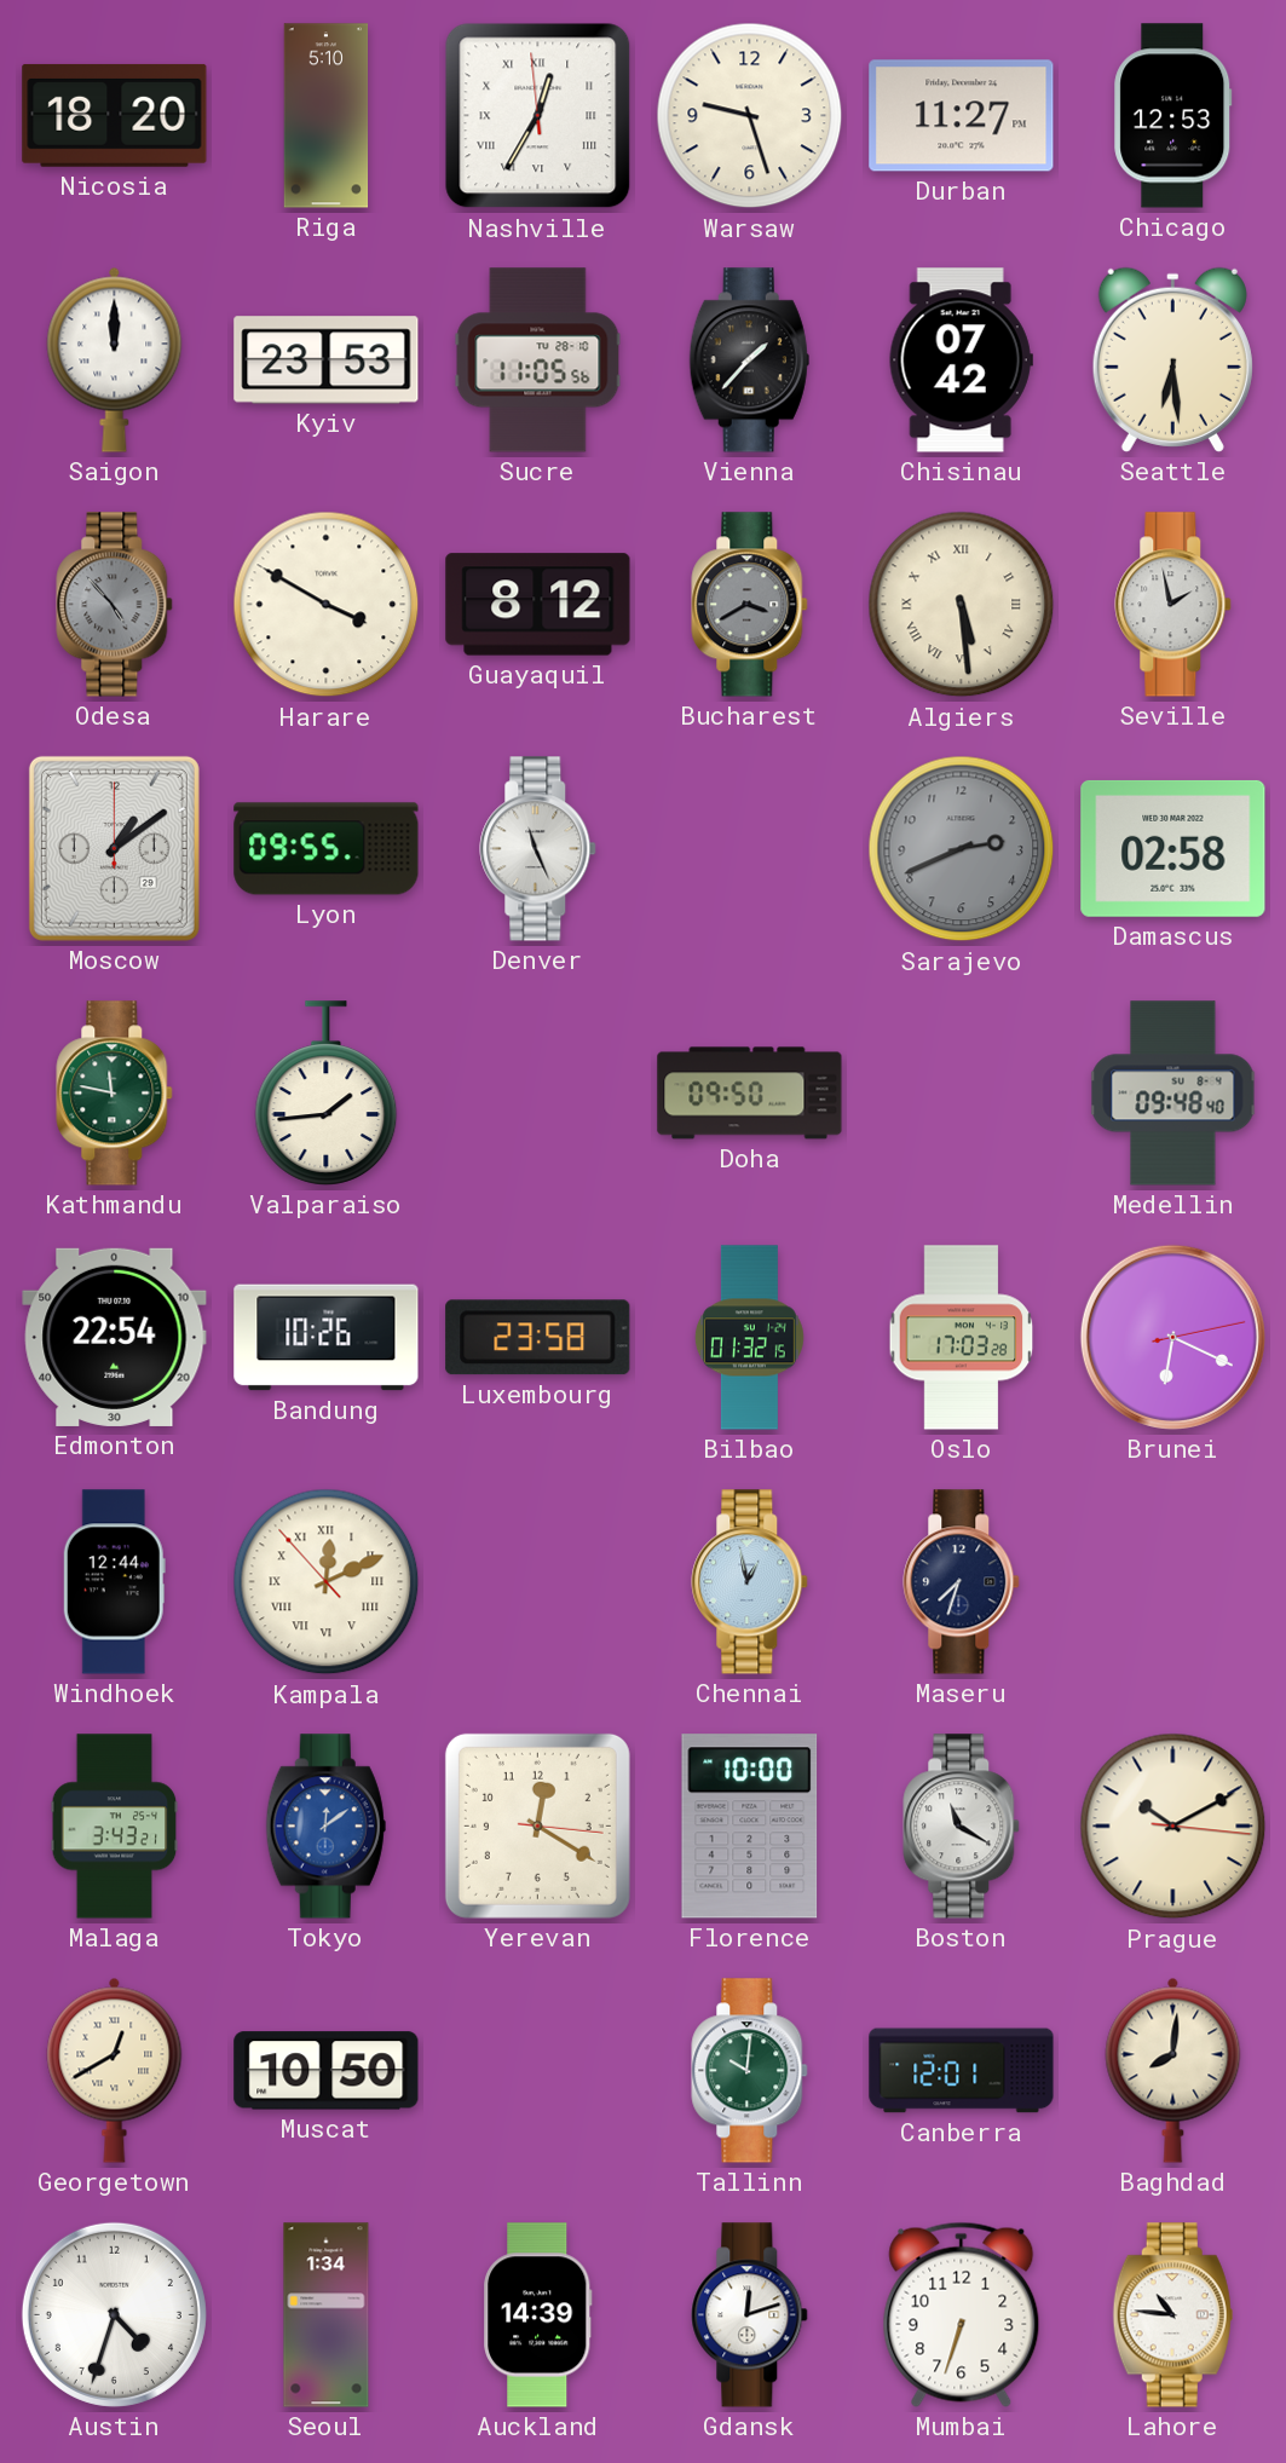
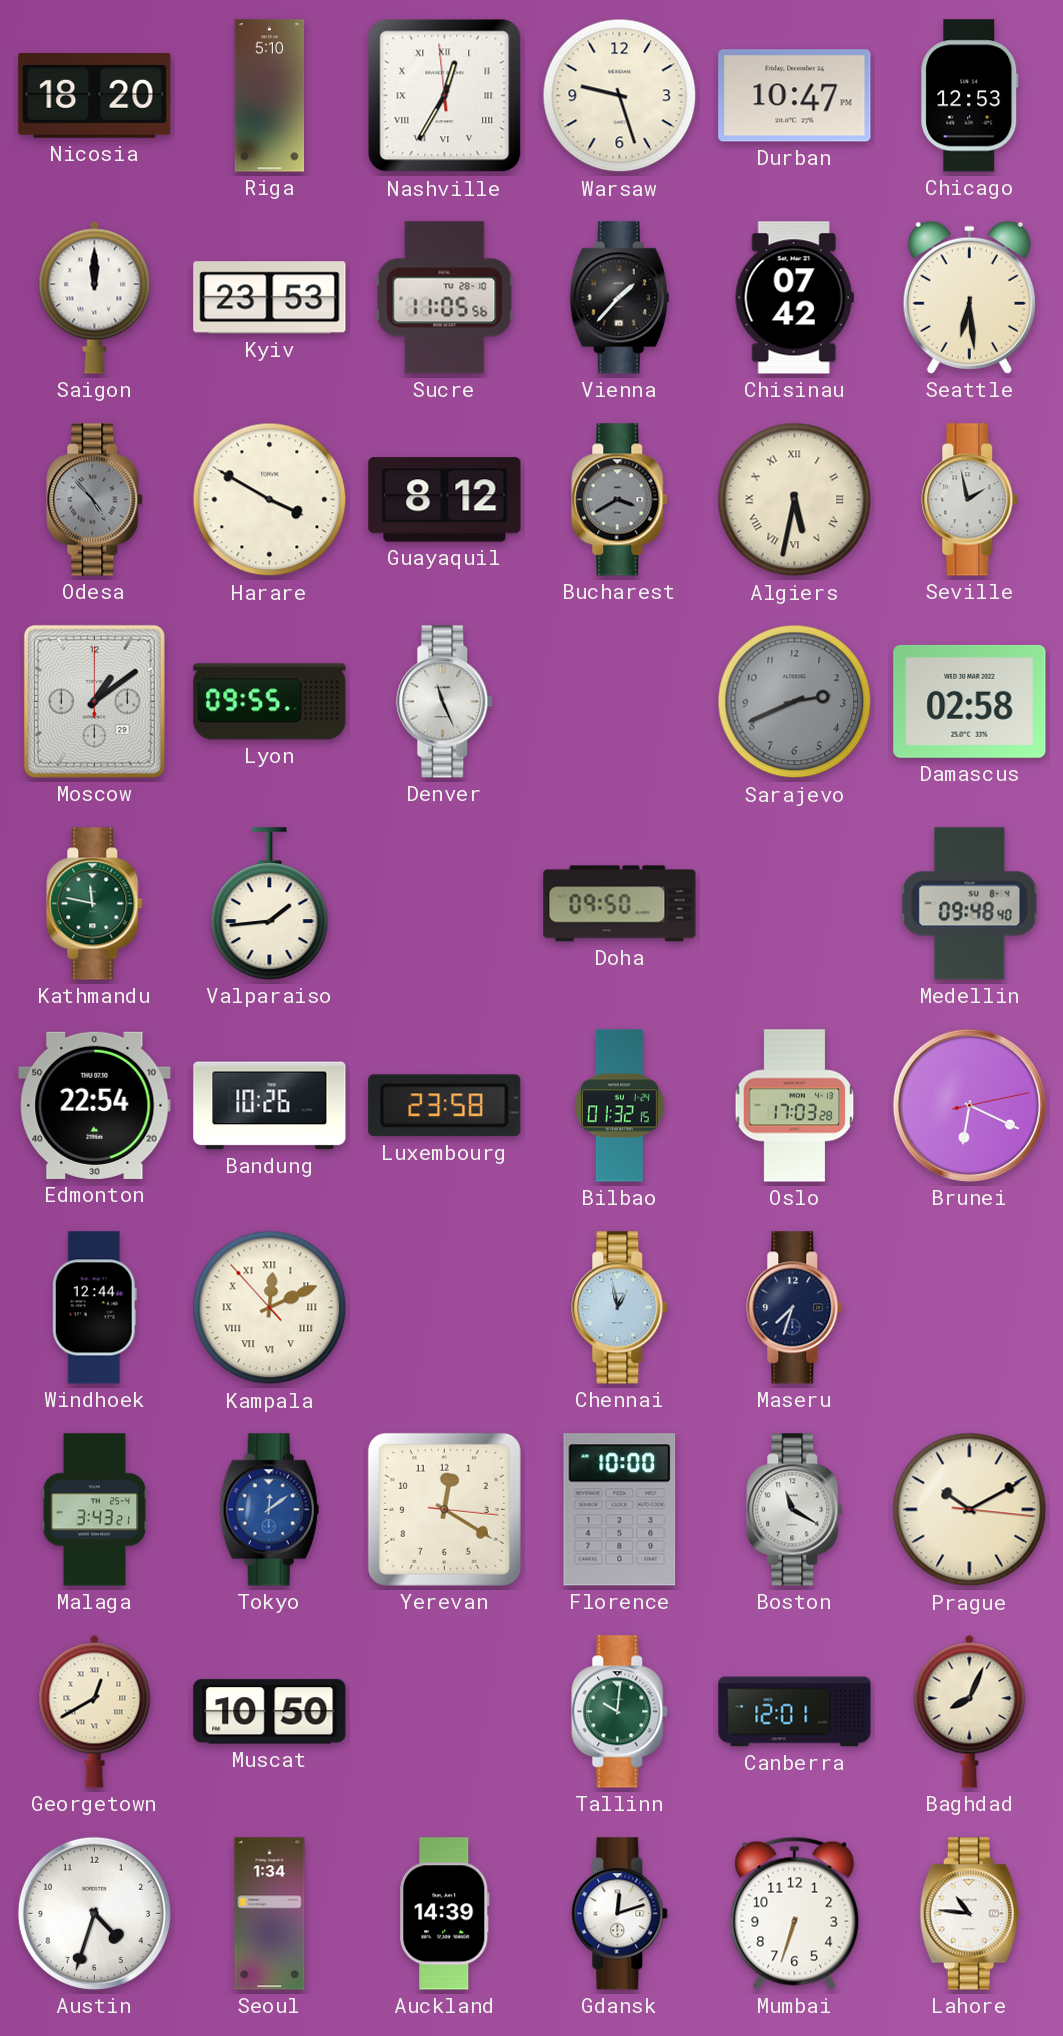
Durban: 11:27 -> 10:47 (795, 96)
Algiers: 5:29 -> 5:32 (795, 500)
Baghdad: 8:01 -> 8:04 (970, 1711)
